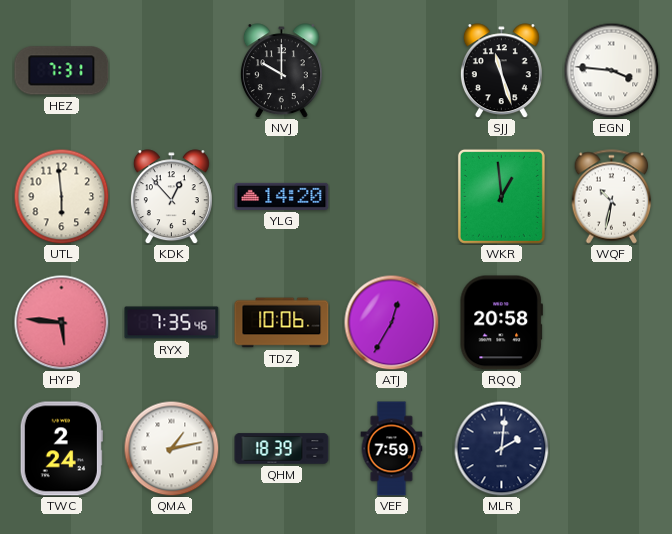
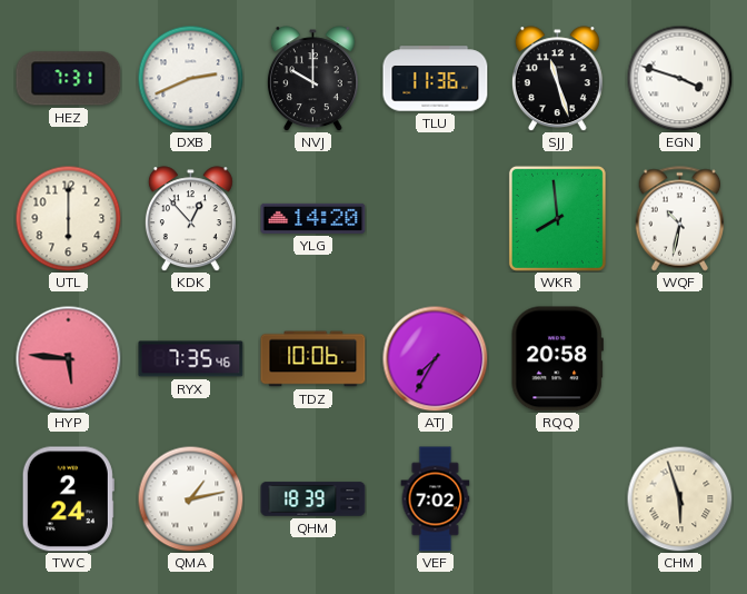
DXB: none -> 2:41 (190, 78)
TLU: none -> 11:36 (436, 79)
EGN: 3:46 -> 3:48 (679, 78)
UTL: 5:59 -> 6:00 (68, 218)
WKR: 12:59 -> 7:59 (557, 218)
ATJ: 12:35 -> 7:35 (435, 358)
VEF: 7:59 -> 7:02 (436, 499)
MLR: 2:01 -> none (501, 448)
CHM: none -> 5:57 (679, 498)
